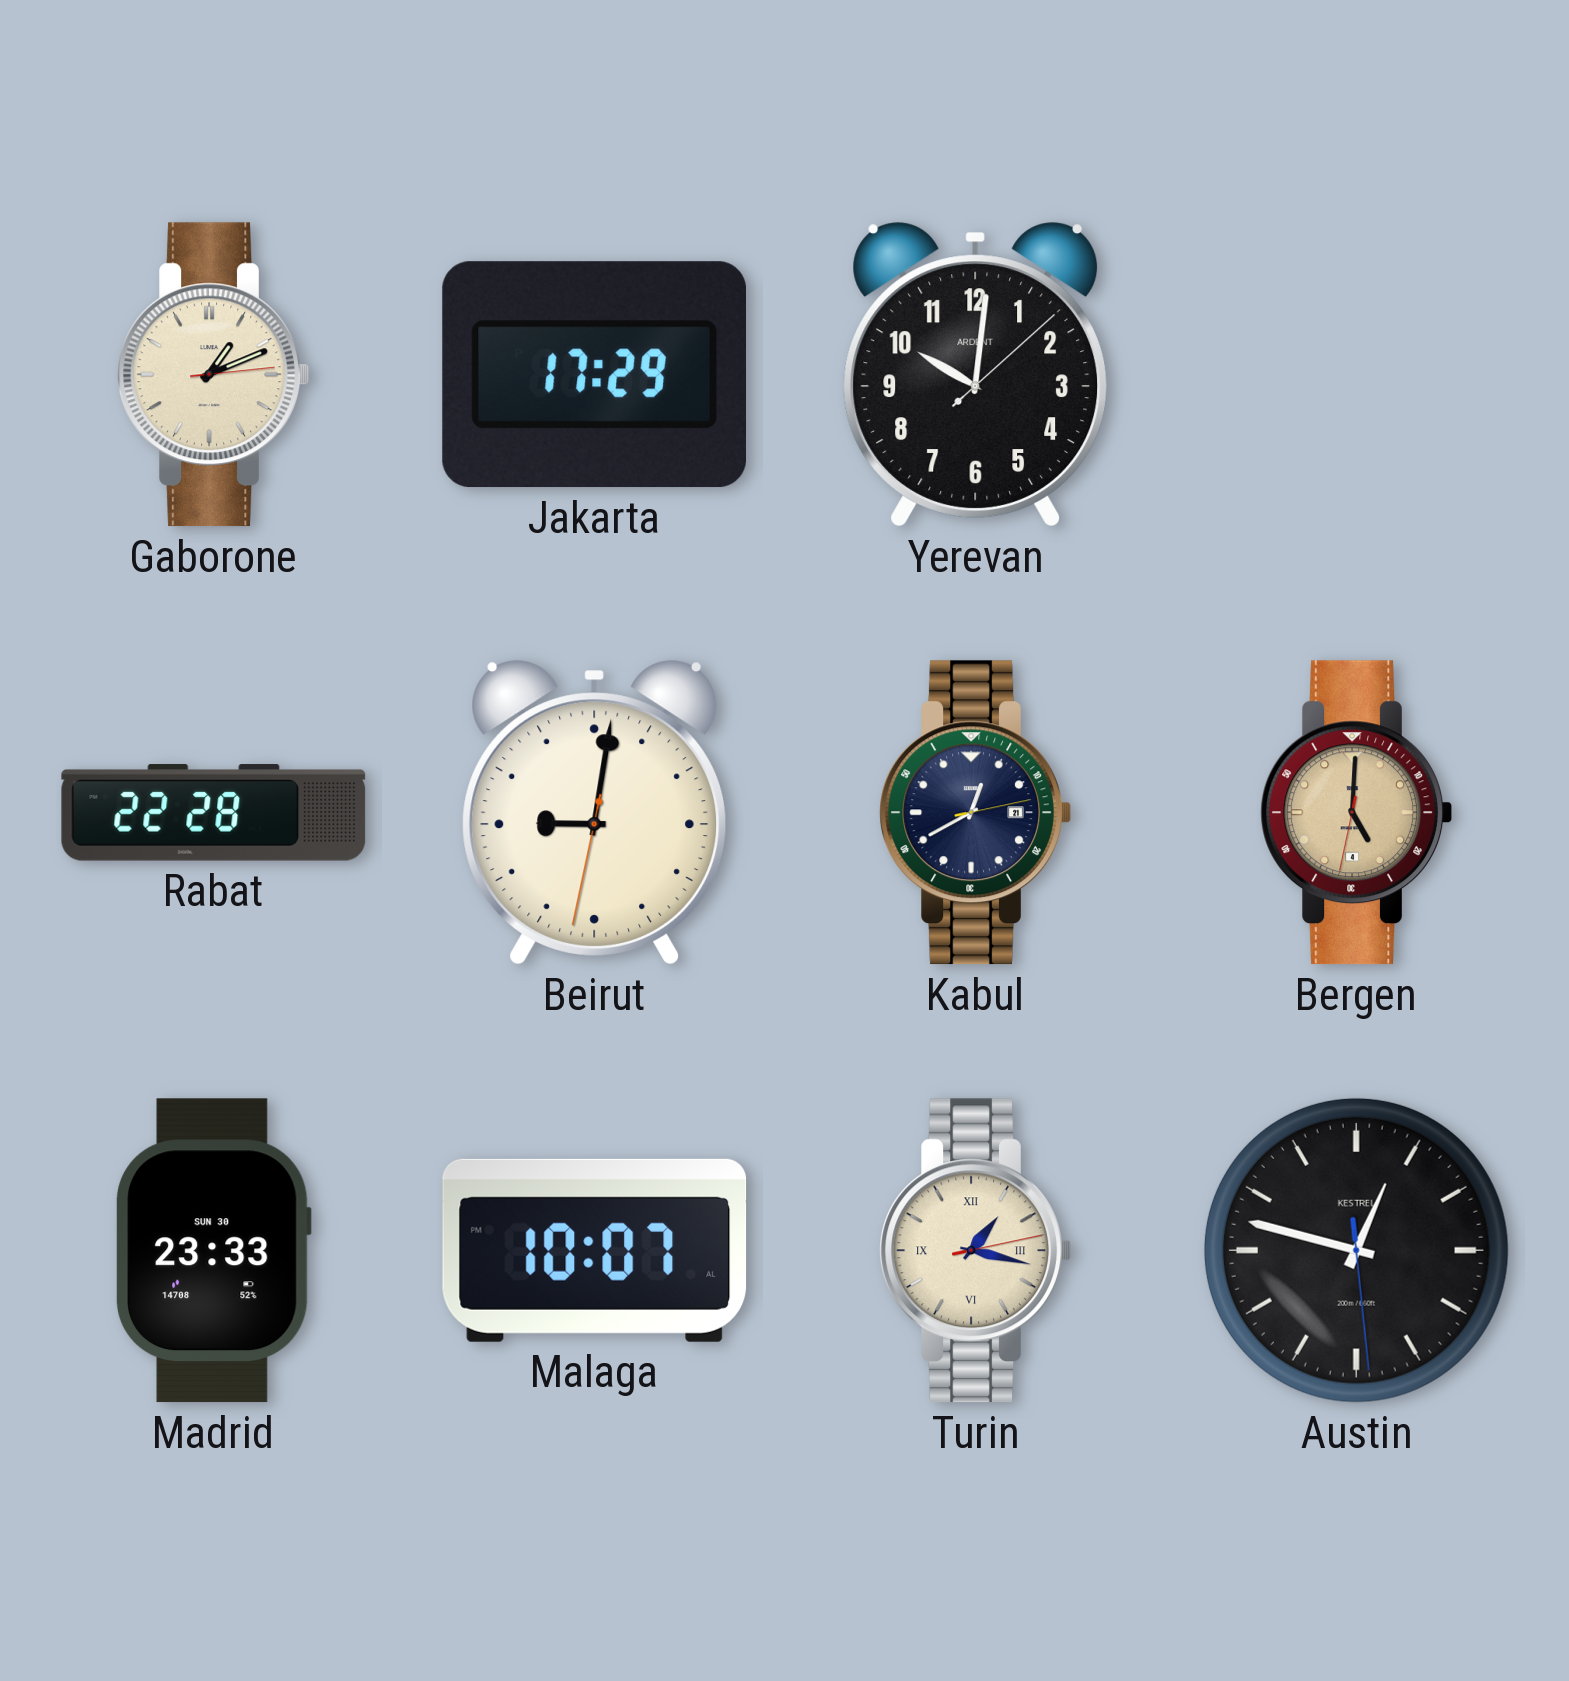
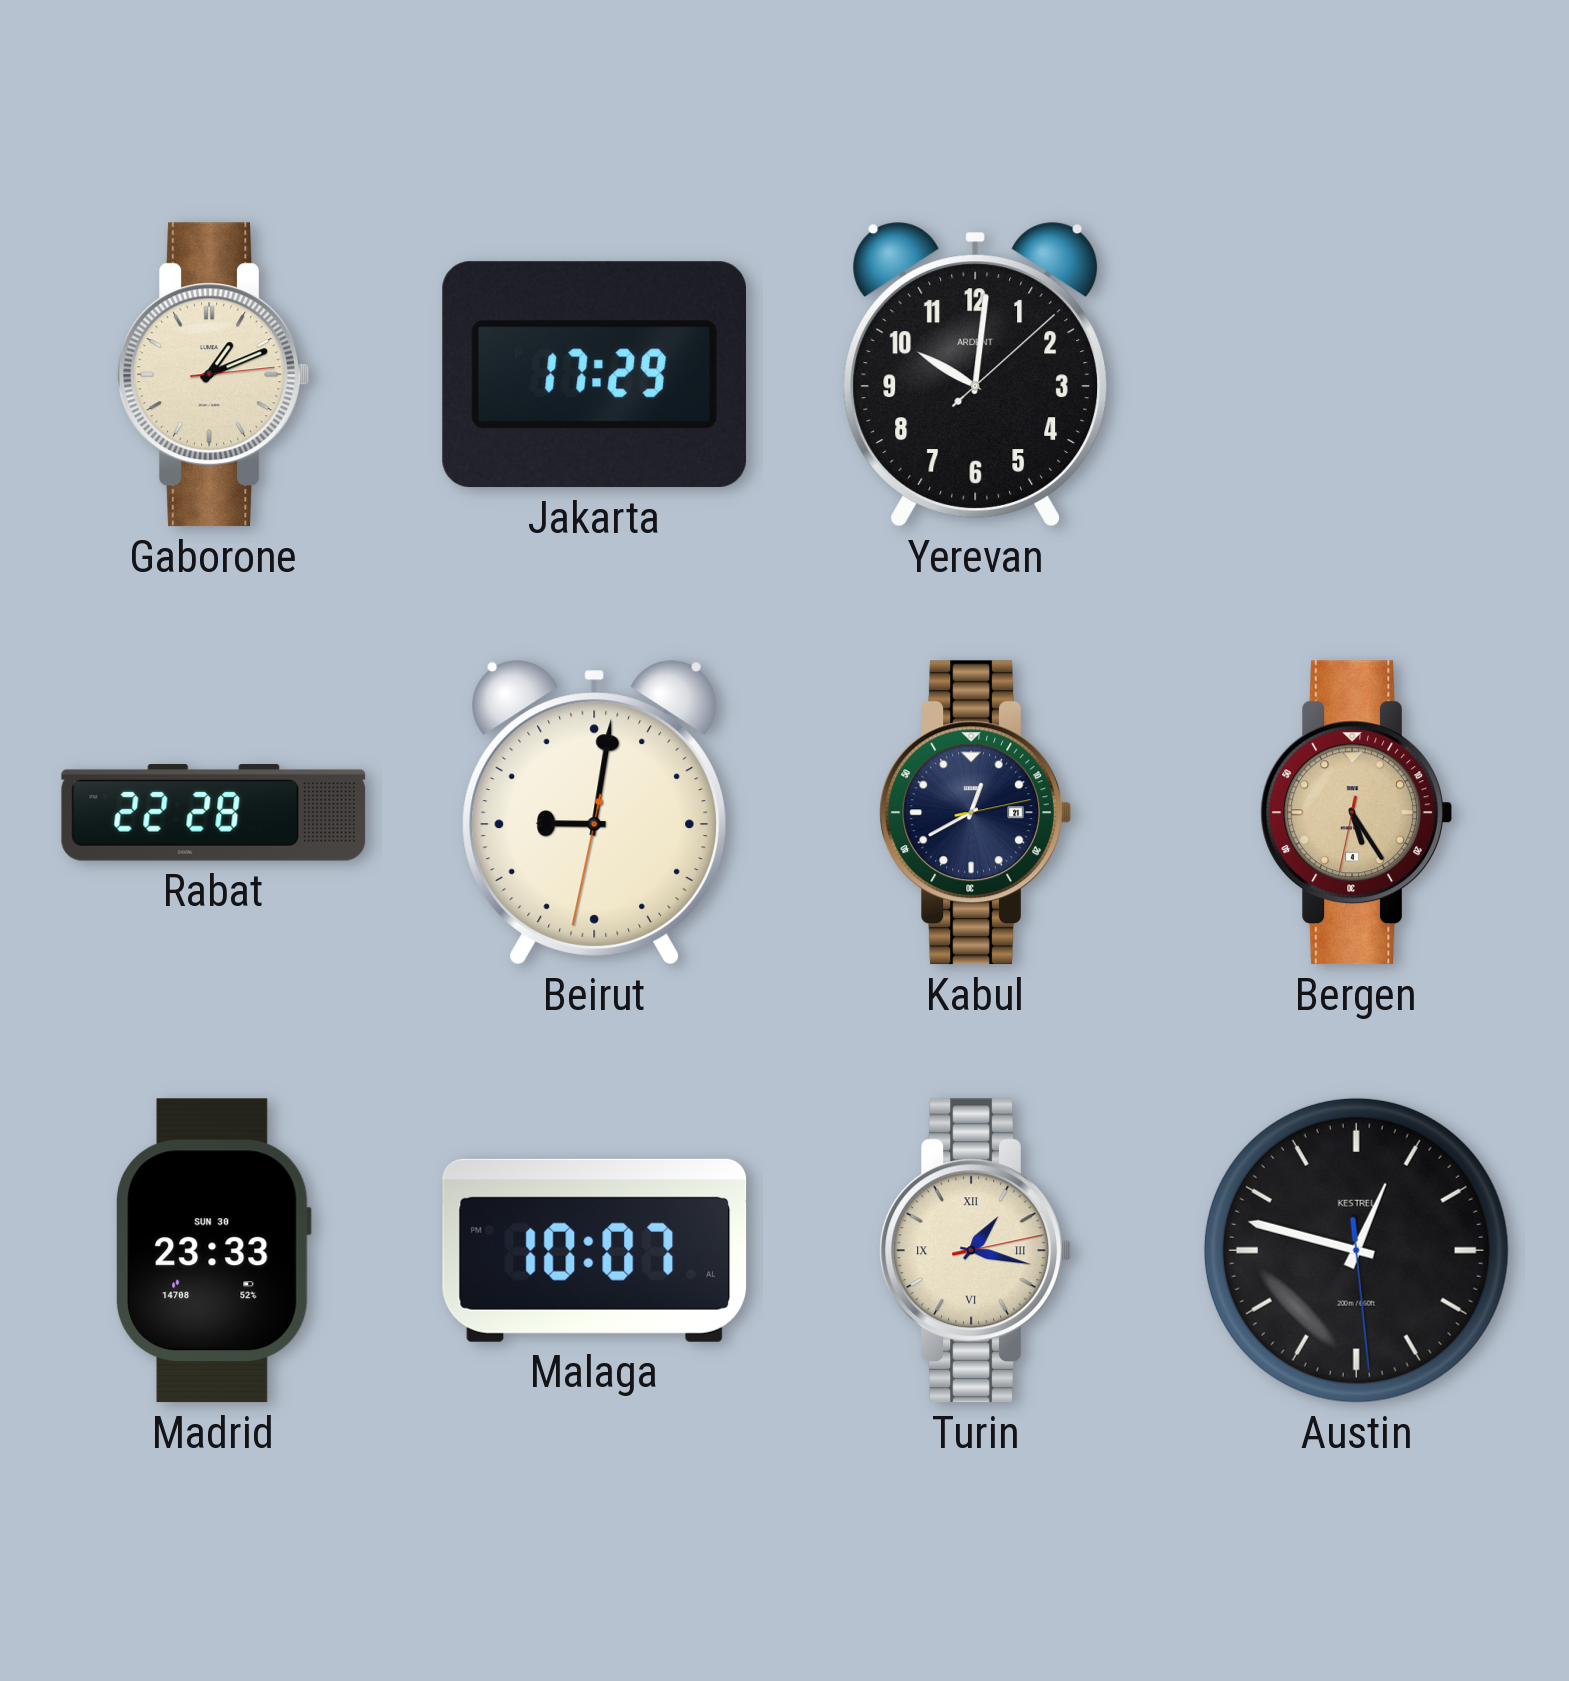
Bergen: 5:00 -> 5:24 (1356, 813)
